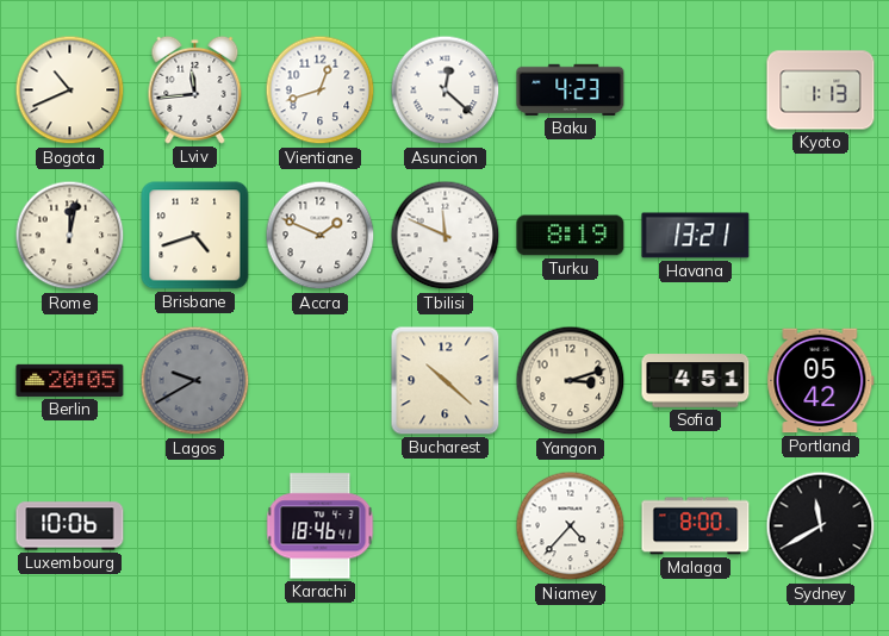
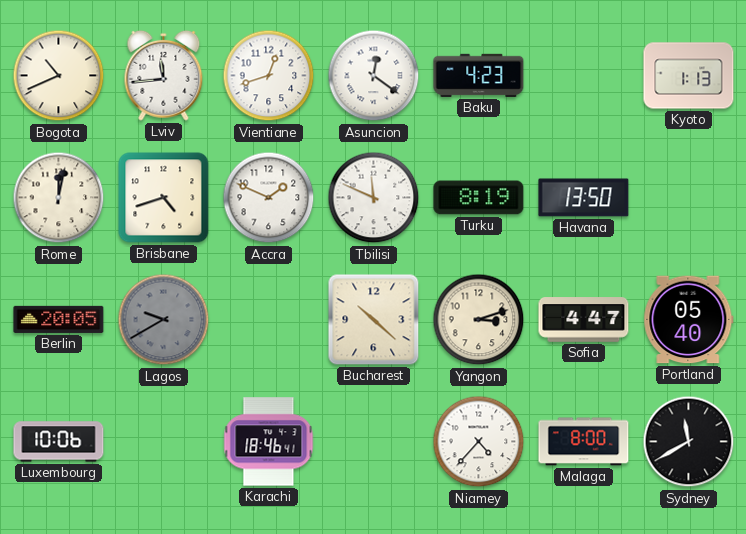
Asuncion: 12:22 -> 12:21 (374, 76)
Havana: 13:21 -> 13:50 (584, 198)
Sofia: 4:51 -> 4:47 (584, 320)
Portland: 05:42 -> 05:40 (689, 320)
